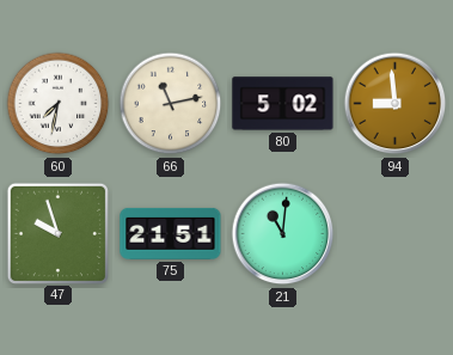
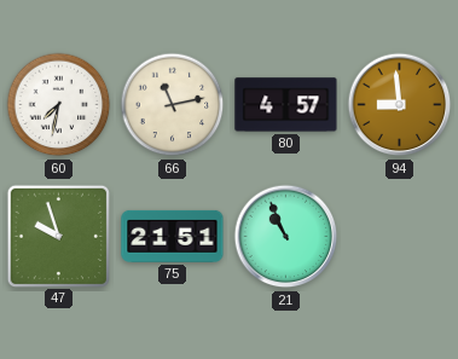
80: 5:02 -> 4:57 (286, 105)
21: 11:01 -> 10:56 (286, 237)
